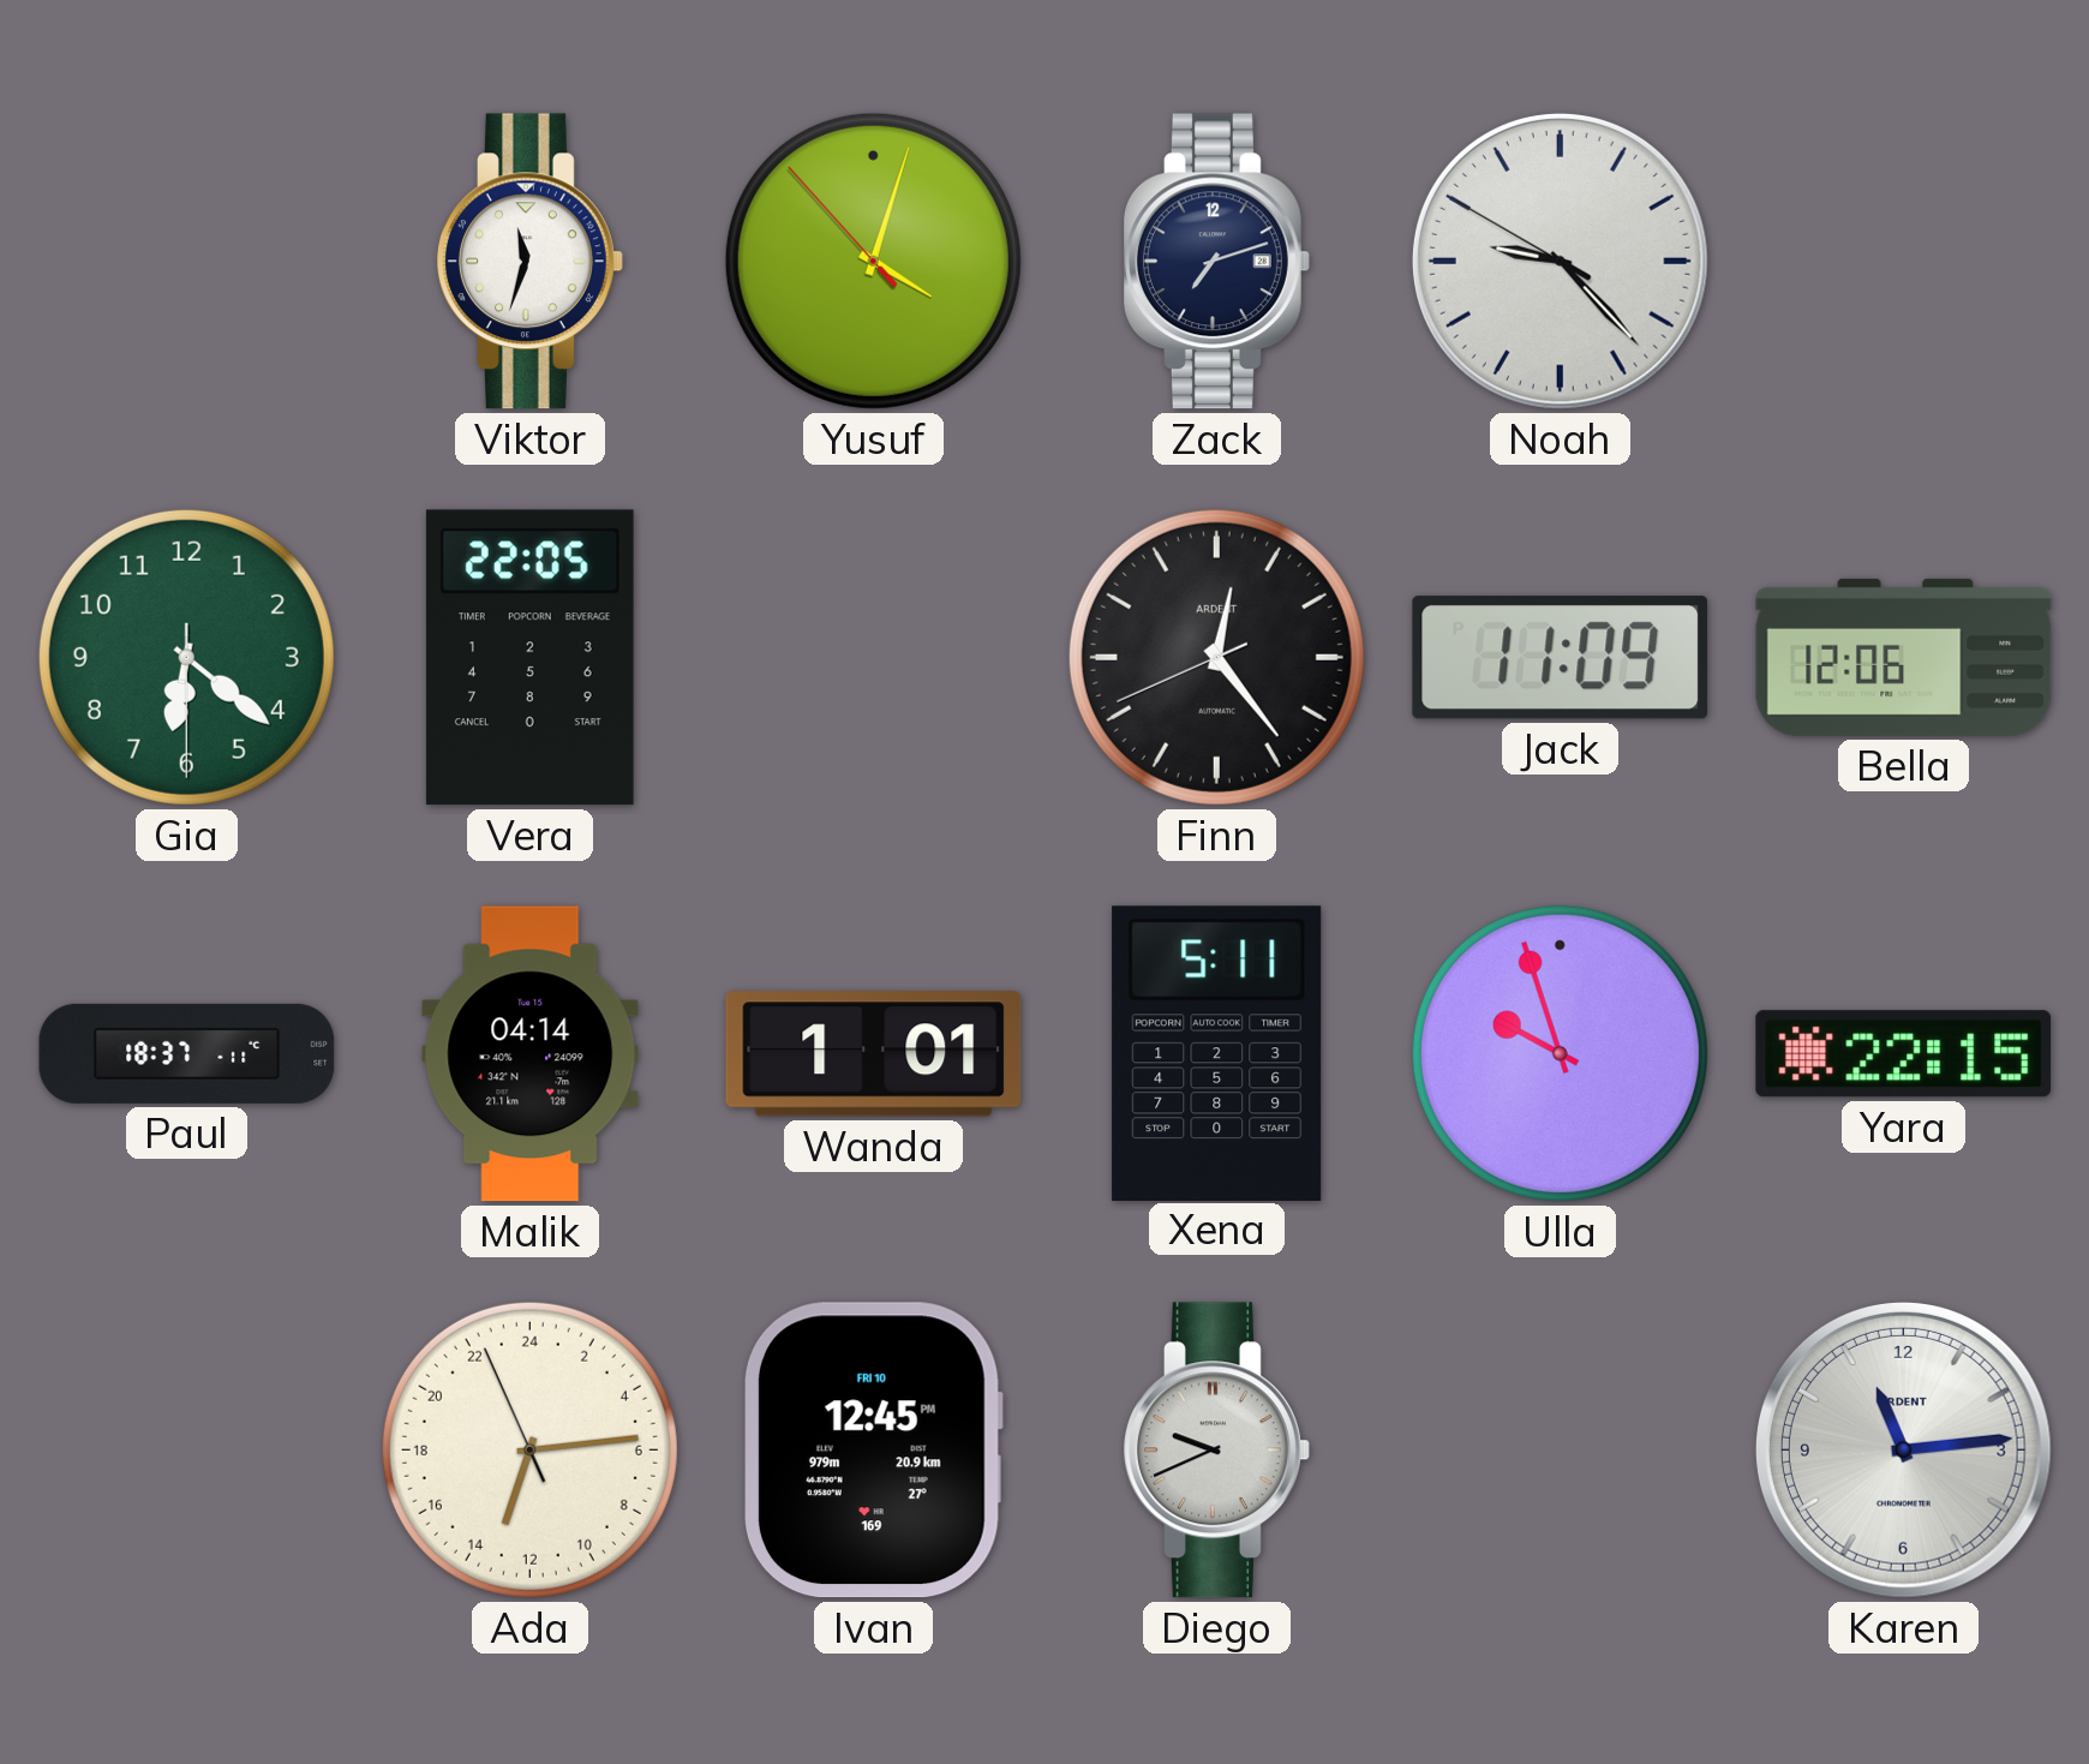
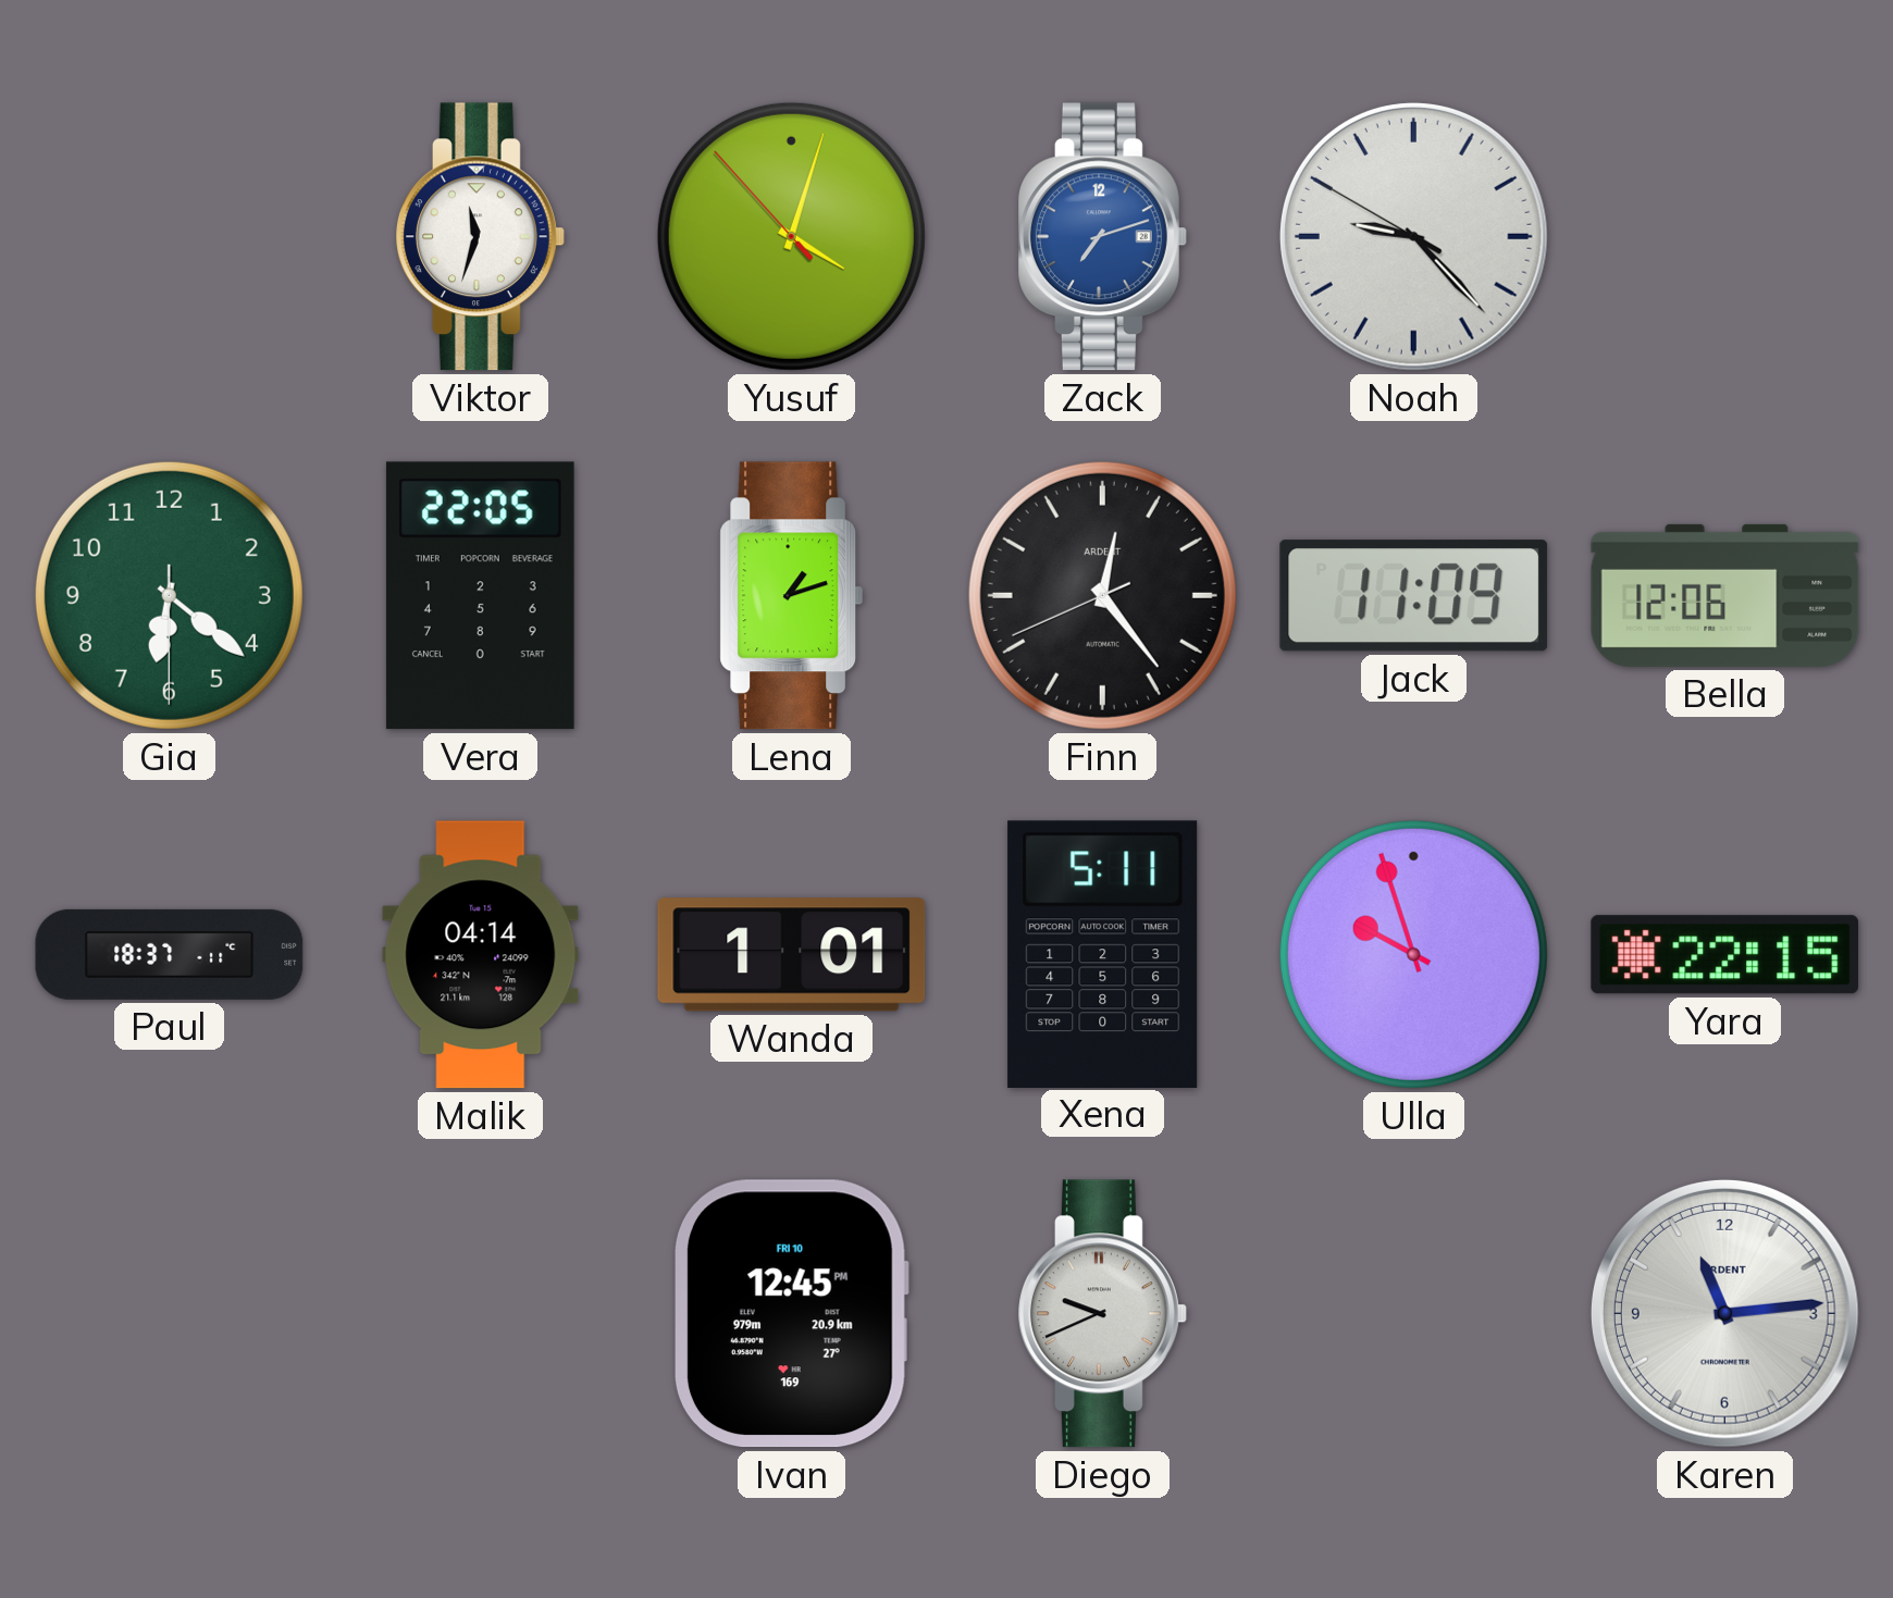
Zack dial: navy -> blue (1103, 237)
Lena: none -> 1:12 (792, 596)
Ada: 13:13 -> none (529, 1449)
